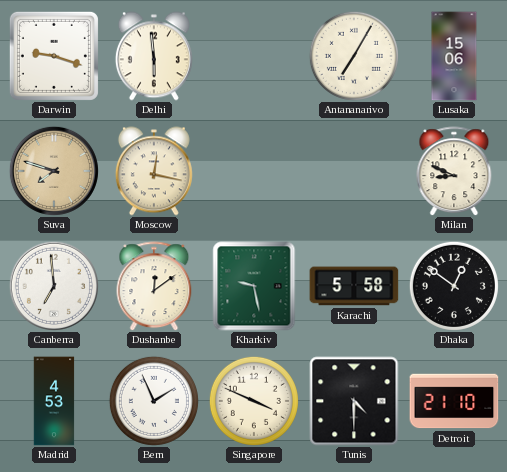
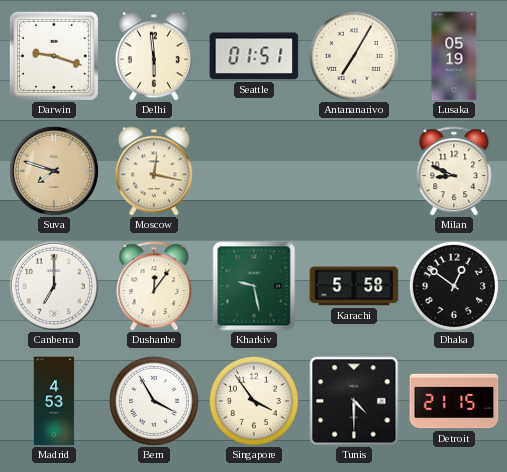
Seattle: none -> 01:51 (254, 56)
Lusaka: 15:06 -> 05:19 (454, 56)
Canberra: 6:59 -> 7:00 (54, 286)
Dushanbe: 12:09 -> 12:06 (154, 286)
Bern: 1:56 -> 3:55 (154, 401)
Singapore: 3:49 -> 3:54 (254, 401)
Detroit: 21:10 -> 21:15 (454, 401)
